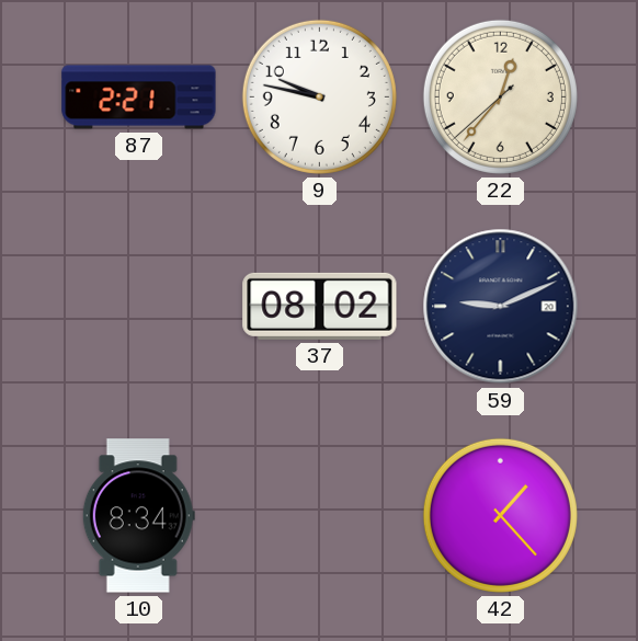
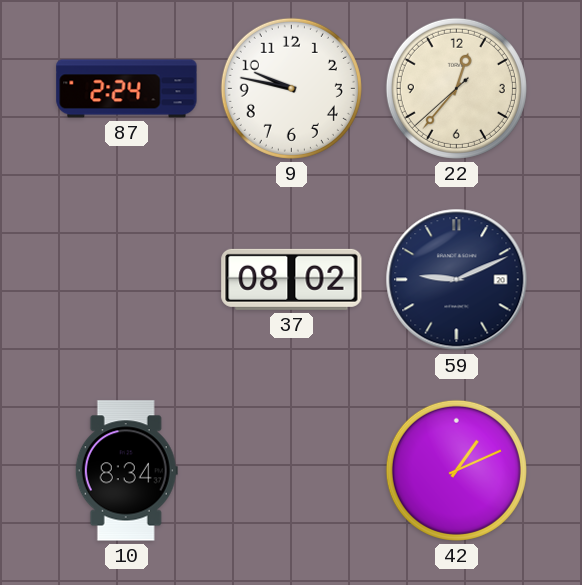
87: 2:21 -> 2:24 (127, 89)
42: 1:23 -> 1:11 (456, 470)
